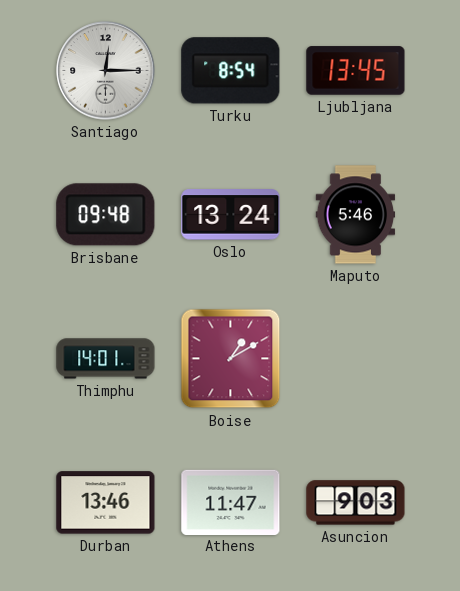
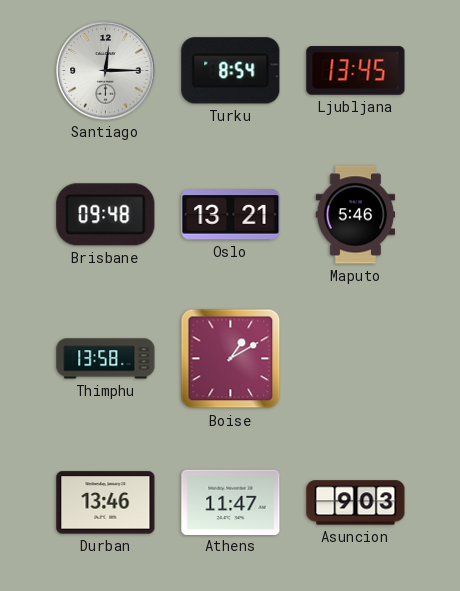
Oslo: 13:24 -> 13:21 (231, 215)
Thimphu: 14:01 -> 13:58 (106, 359)
